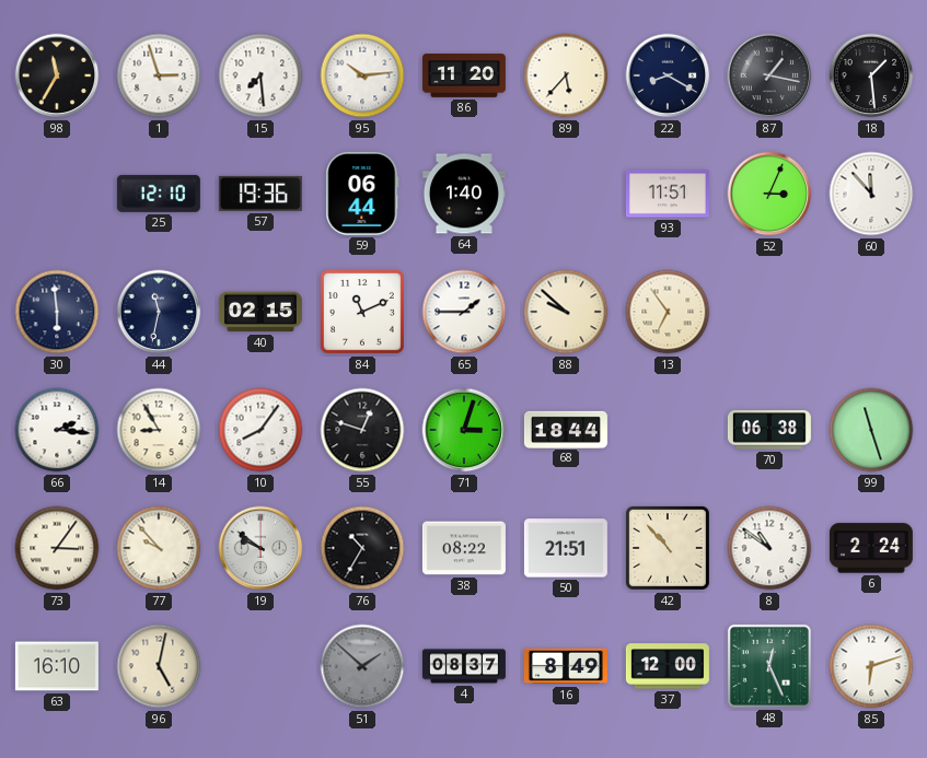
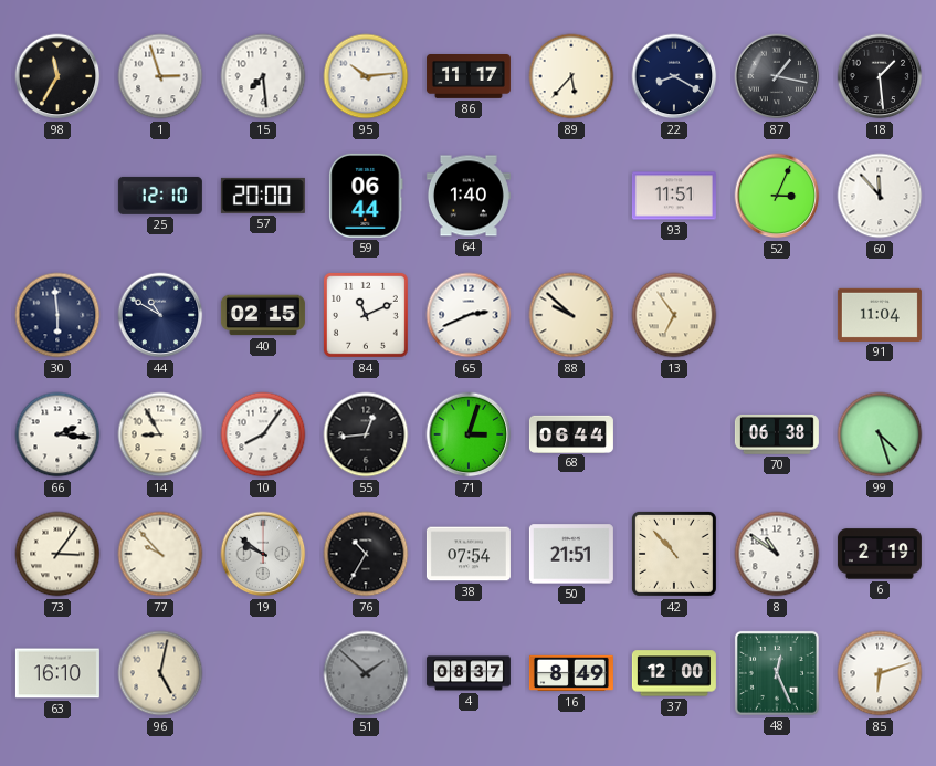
86: 11:20 -> 11:17 (469, 77)
57: 19:36 -> 20:00 (263, 196)
44: 11:32 -> 10:50 (160, 315)
65: 1:45 -> 2:41 (469, 315)
91: none -> 11:04 (880, 315)
55: 12:48 -> 12:44 (366, 434)
68: 18:44 -> 06:44 (571, 433)
99: 11:27 -> 4:27 (880, 434)
38: 08:22 -> 07:54 (469, 554)
6: 2:24 -> 2:19 (880, 554)
